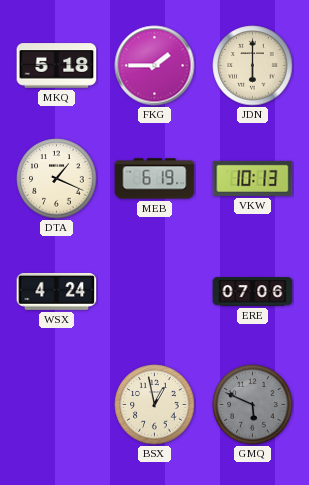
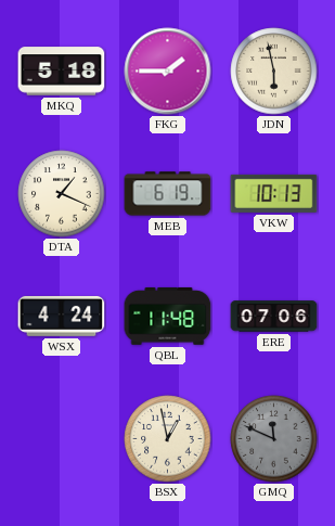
JDN: 6:00 -> 5:58 (274, 72)
QBL: none -> 11:48 (168, 316)
GMQ: 5:49 -> 11:49 (274, 439)
